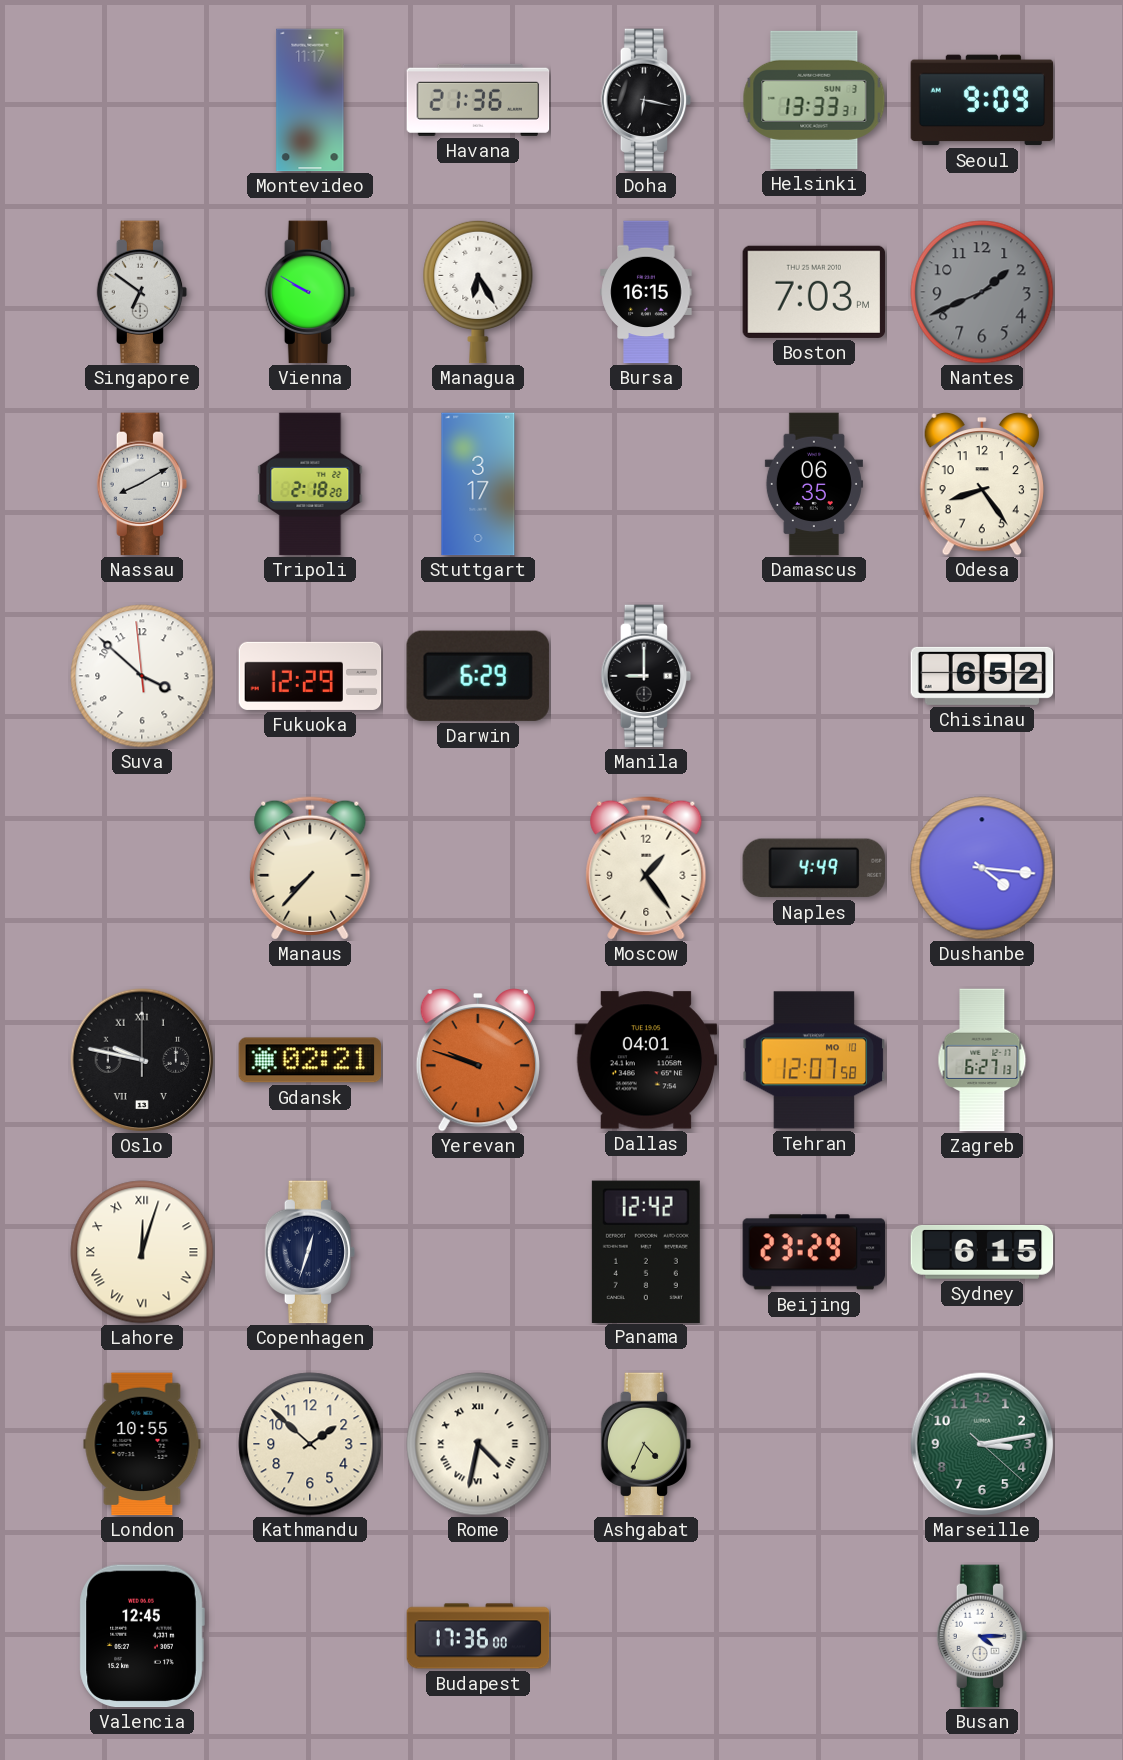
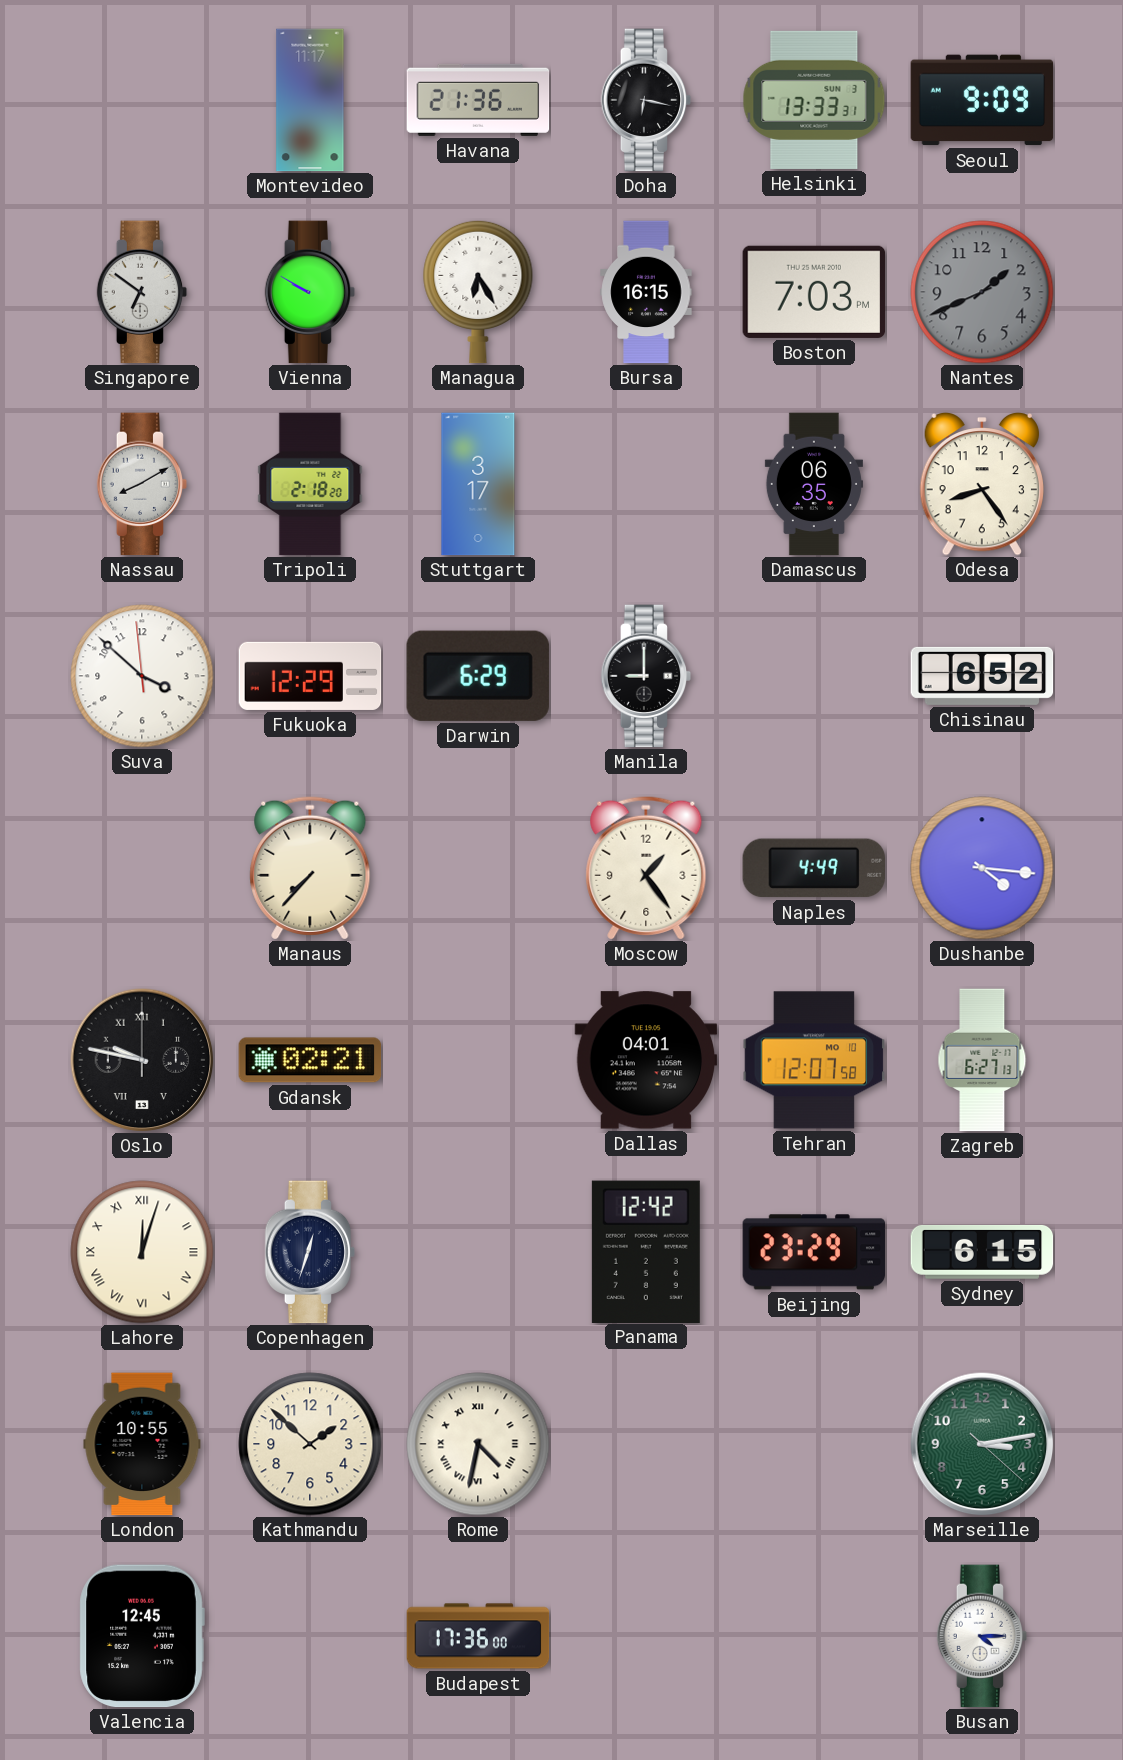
Yerevan: 9:48 -> none (478, 1061)
Ashgabat: 4:34 -> none (646, 1444)
